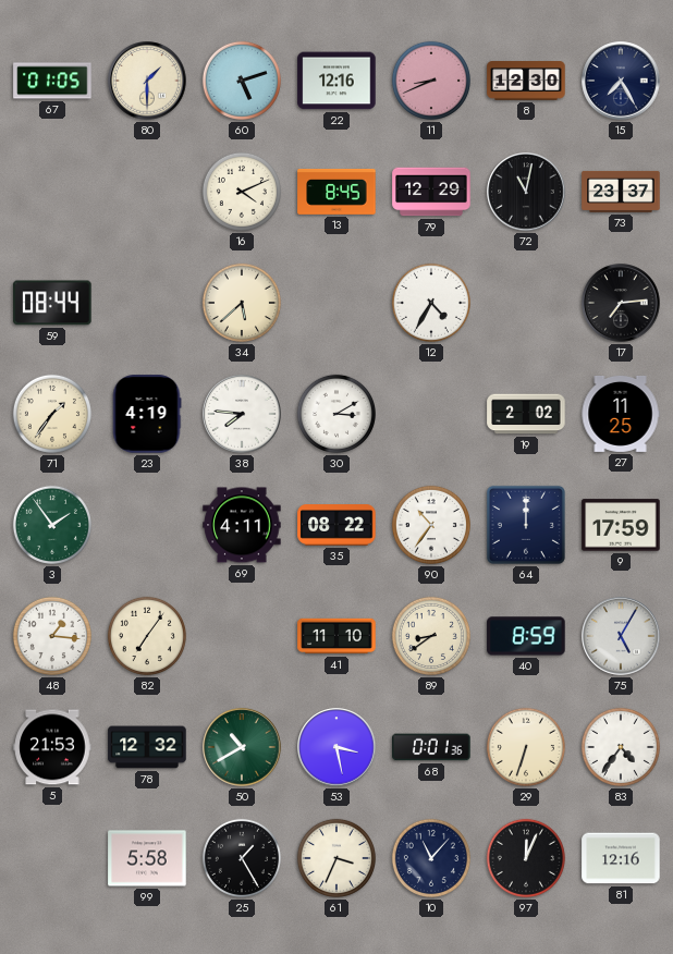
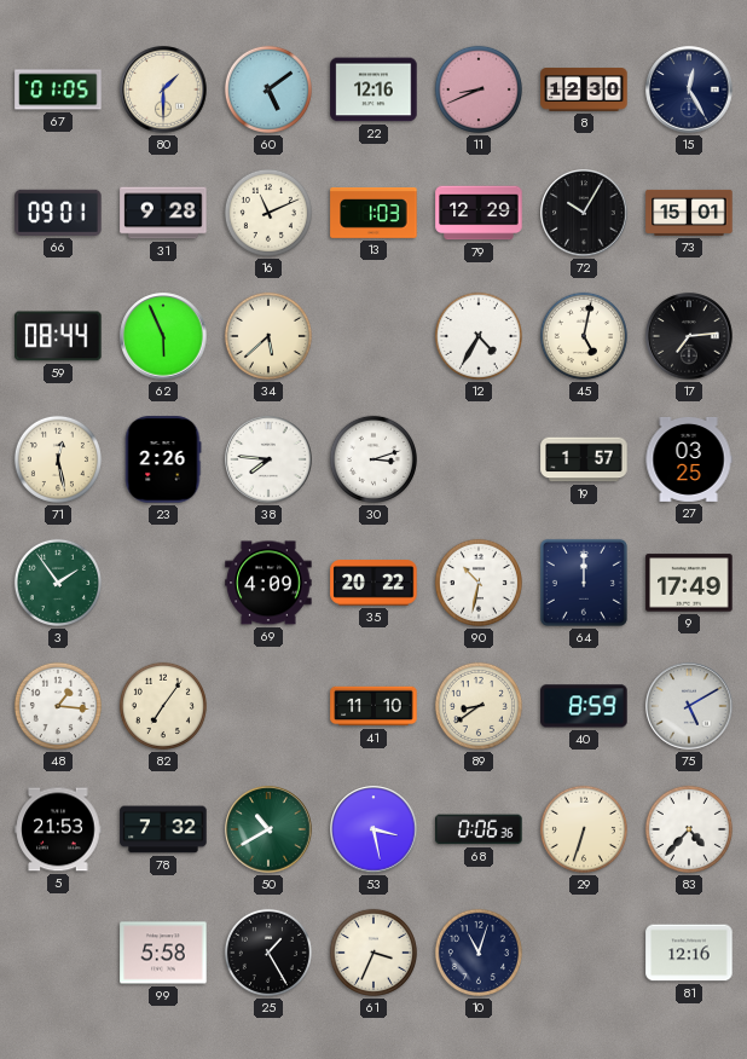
60: 5:12 -> 5:09 (268, 89)
15: 7:25 -> 12:25 (689, 89)
66: none -> 09:01 (58, 213)
31: none -> 9:28 (163, 213)
16: 4:11 -> 11:11 (268, 213)
13: 8:45 -> 1:03 (373, 213)
72: 11:02 -> 10:05 (584, 213)
73: 23:37 -> 15:01 (689, 213)
62: none -> 5:56 (163, 336)
45: none -> 5:02 (584, 336)
71: 1:36 -> 12:28 (58, 459)
23: 4:19 -> 2:26 (163, 459)
30: 3:10 -> 3:12 (373, 459)
19: 2:02 -> 1:57 (584, 459)
27: 11:25 -> 03:25 (689, 459)
69: 4:11 -> 4:09 (268, 583)
35: 08:22 -> 20:22 (373, 584)
90: 10:36 -> 10:32 (479, 583)
9: 17:59 -> 17:49 (689, 583)
75: 5:05 -> 5:10 (689, 706)
78: 12:32 -> 7:32 (163, 829)
68: 0:01 -> 0:06 (479, 829)
83: 4:36 -> 4:37 (689, 829)
10: 11:07 -> 11:03 (479, 953)
97: 12:04 -> none (526, 858)
